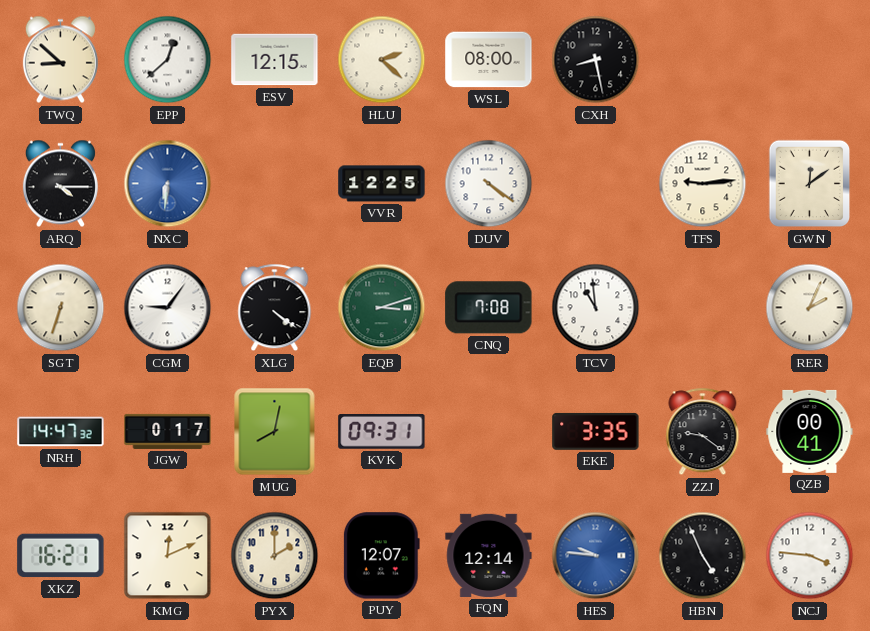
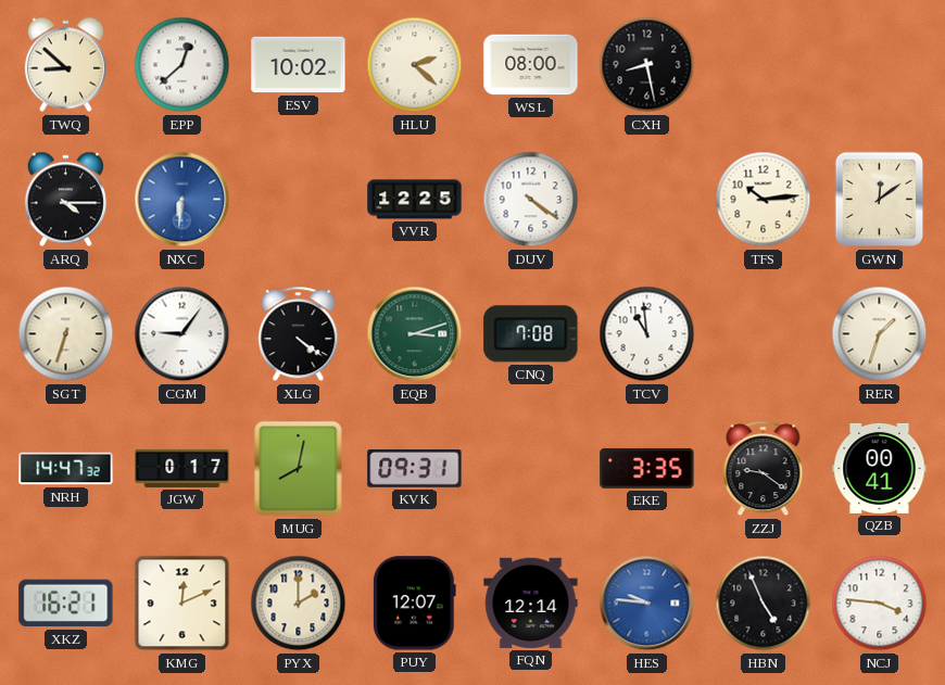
ESV: 12:15 -> 10:02 (299, 65)
TFS: 9:14 -> 10:14 (764, 200)
RER: 2:04 -> 1:33 (880, 334)
